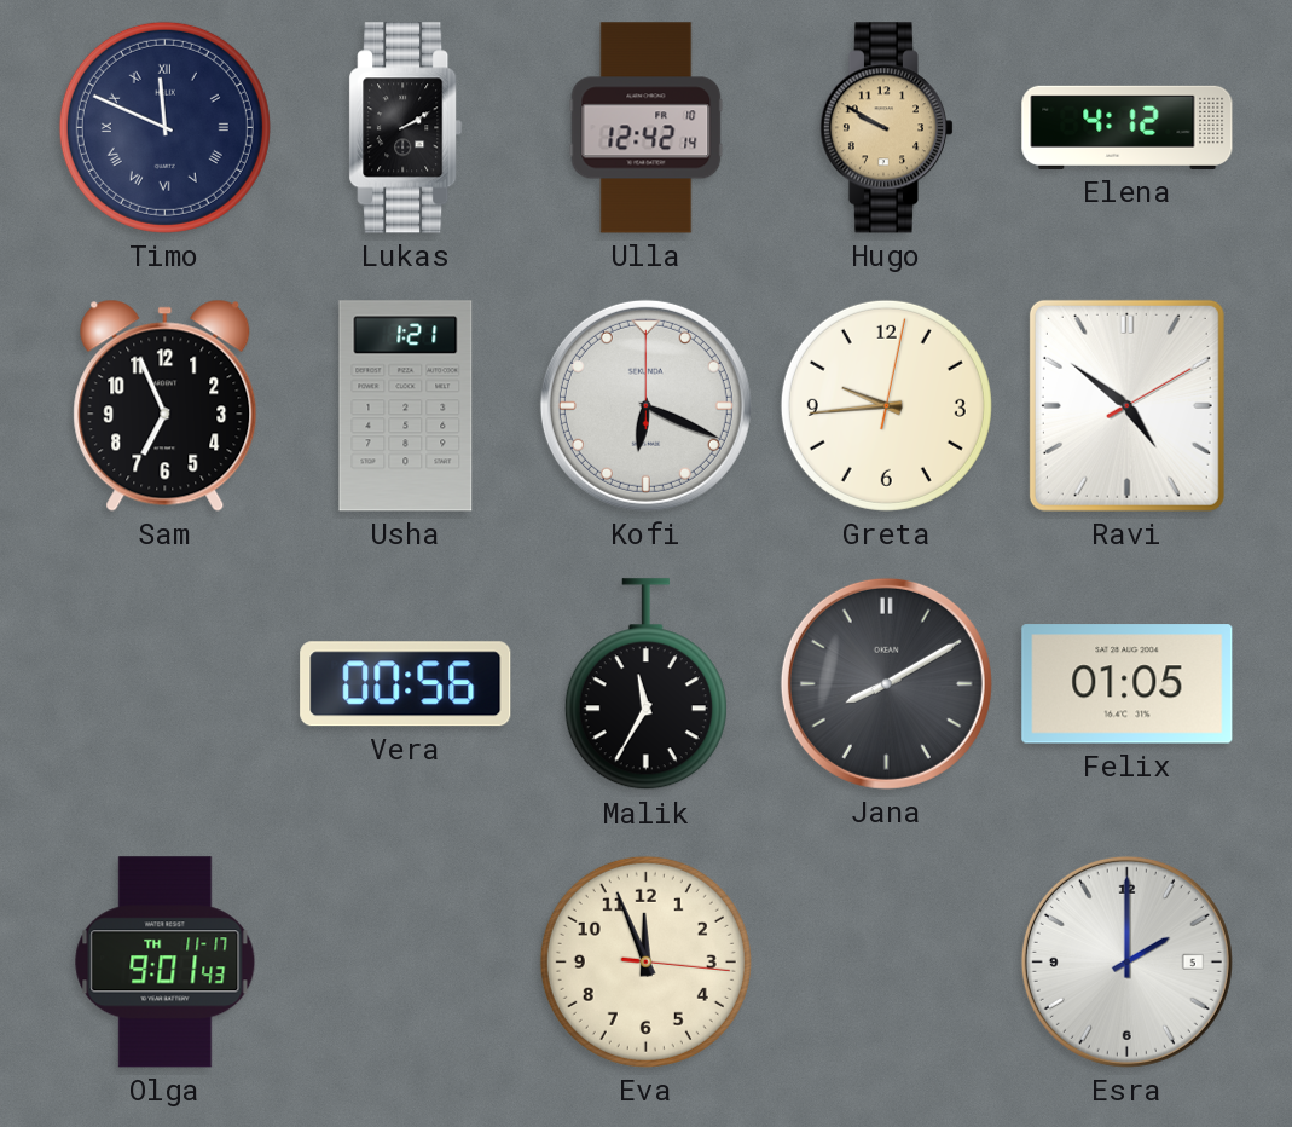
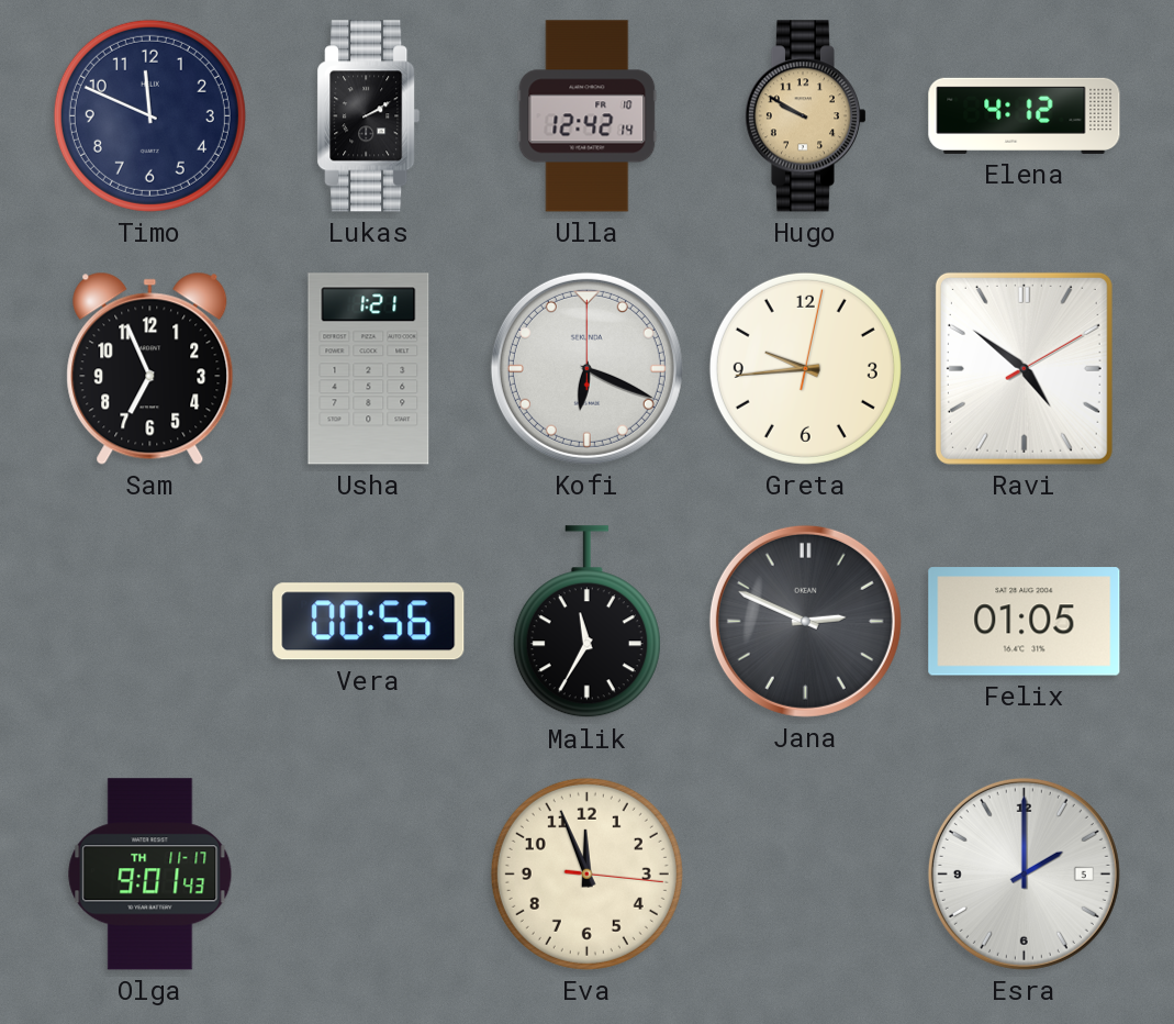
Timo numerals: Roman -> Arabic (149, 115)
Jana: 8:10 -> 2:49 (805, 621)
